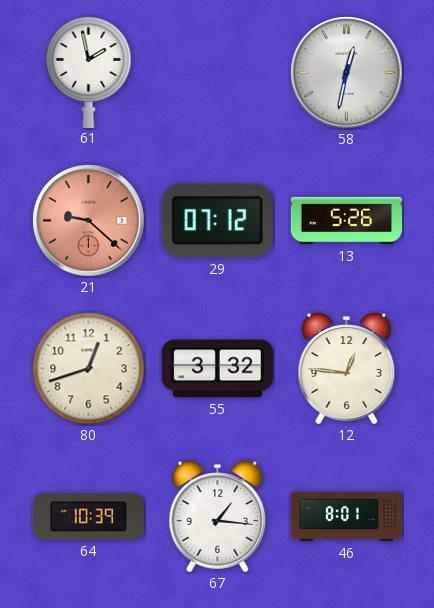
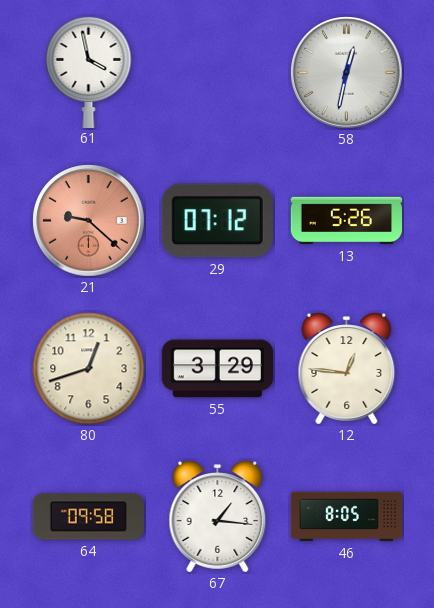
61: 1:58 -> 3:58 (89, 71)
55: 3:32 -> 3:29 (217, 369)
64: 10:39 -> 09:58 (88, 517)
46: 8:01 -> 8:05 (347, 517)
